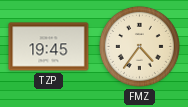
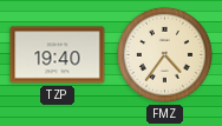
TZP: 19:45 -> 19:40 (58, 55)
